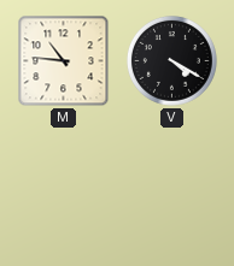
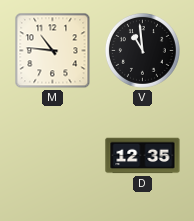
V: 4:20 -> 10:59 (143, 51)
D: none -> 12:35 (143, 156)
